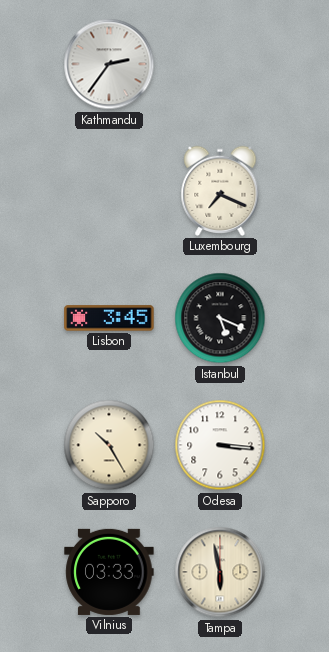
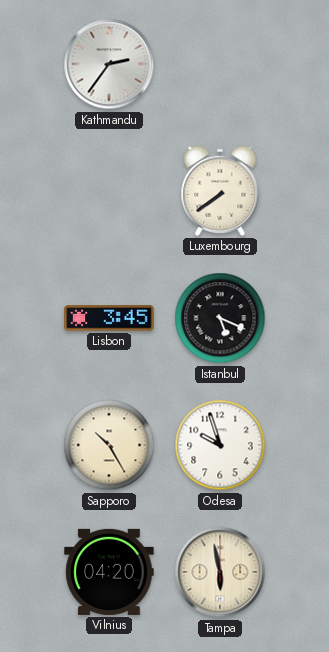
Luxembourg: 7:19 -> 7:39 (220, 191)
Odesa: 3:16 -> 9:57 (220, 445)
Vilnius: 03:33 -> 04:20 (109, 572)
